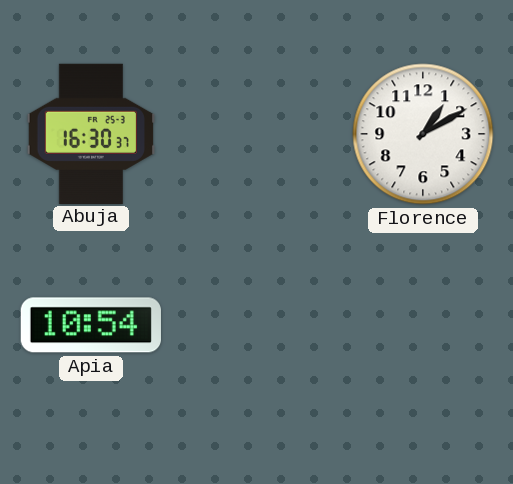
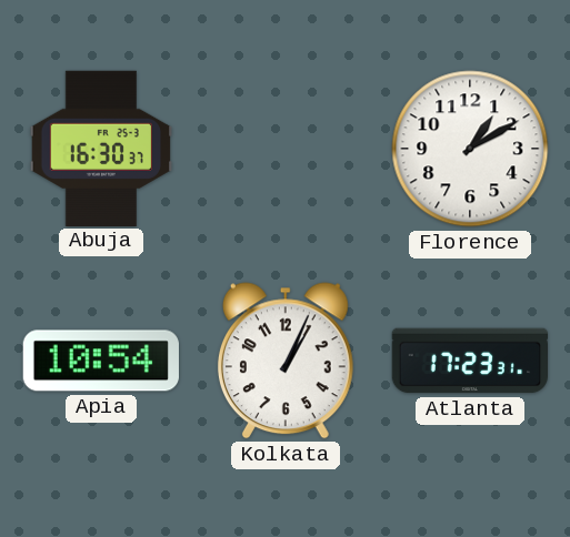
Kolkata: none -> 1:04 (286, 361)
Atlanta: none -> 17:23 (469, 361)
